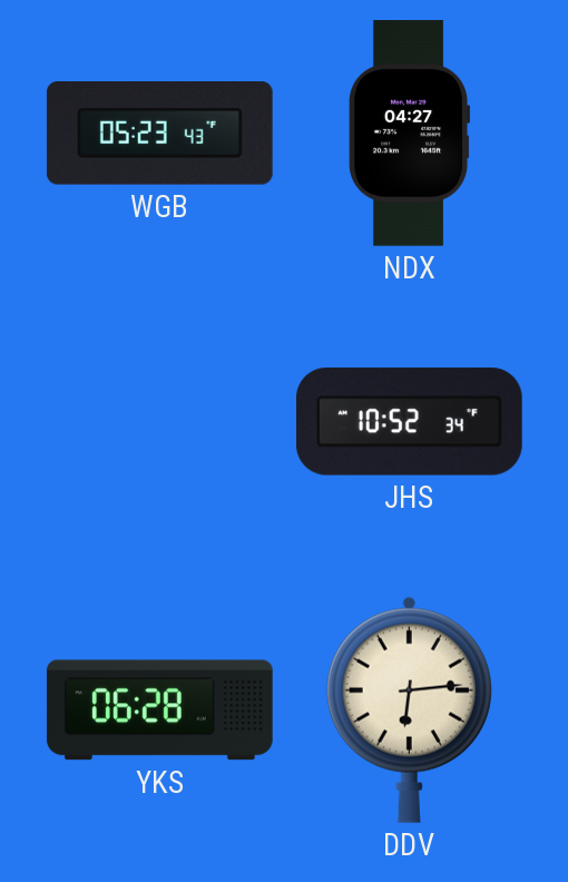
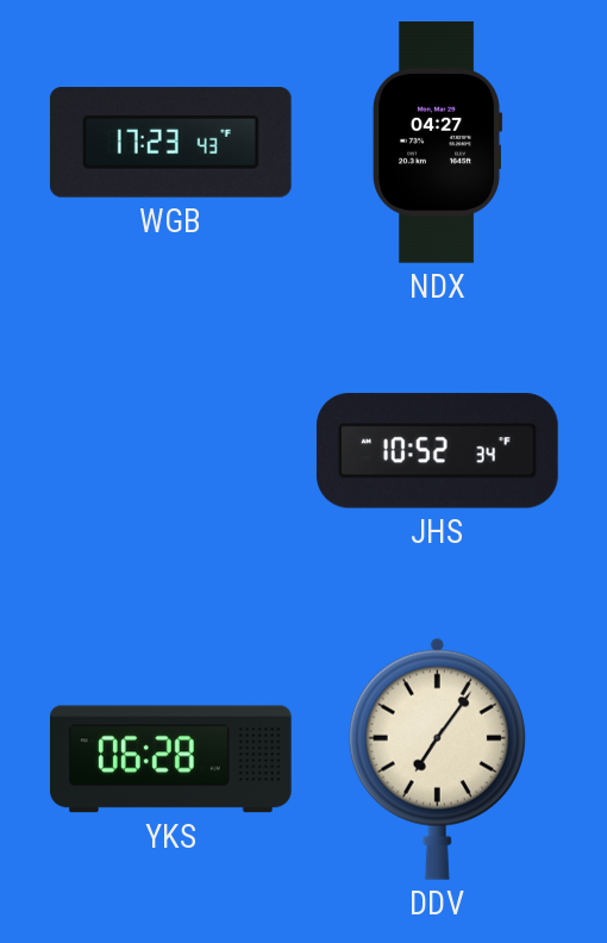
WGB: 05:23 -> 17:23 (170, 143)
DDV: 6:14 -> 7:06 (437, 758)
